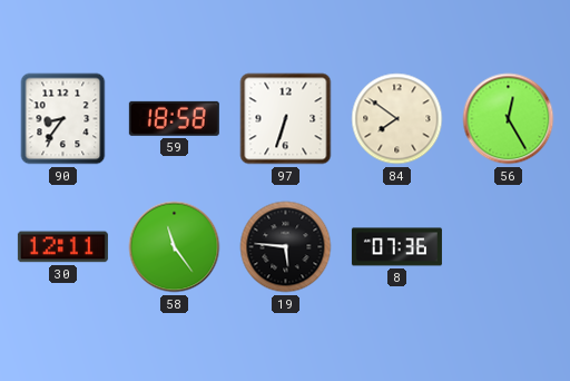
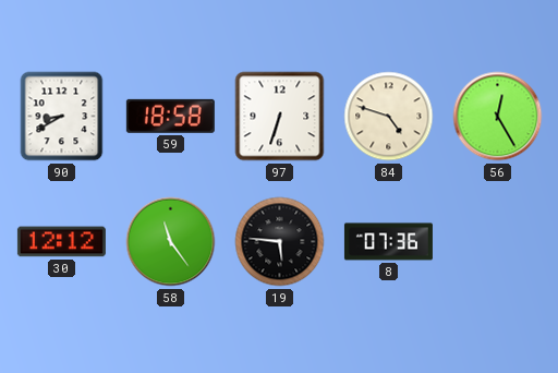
90: 8:36 -> 8:40 (62, 117)
84: 7:51 -> 4:48 (389, 117)
30: 12:11 -> 12:12 (61, 242)
